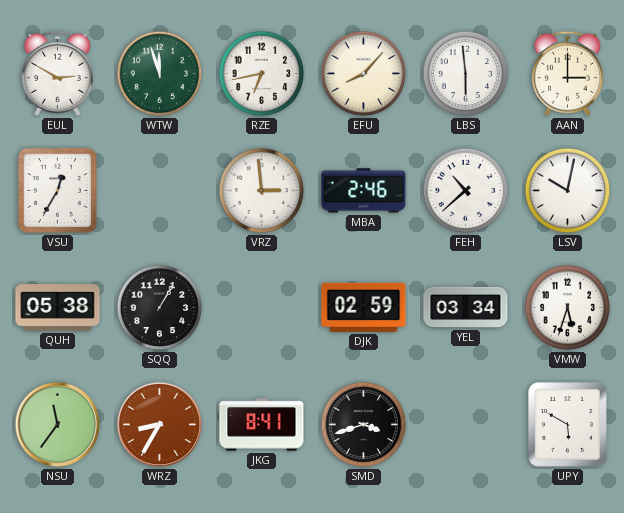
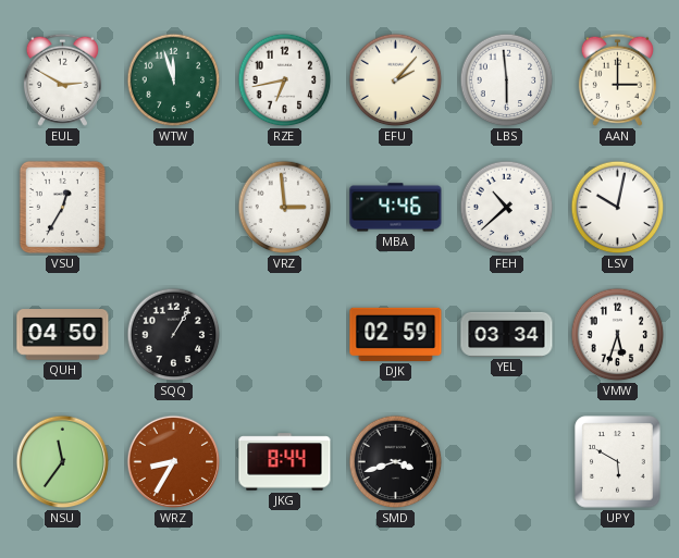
EFU: 8:07 -> 2:07 (396, 80)
MBA: 2:46 -> 4:46 (396, 208)
QUH: 05:38 -> 04:50 (63, 335)
JKG: 8:41 -> 8:44 (285, 462)
